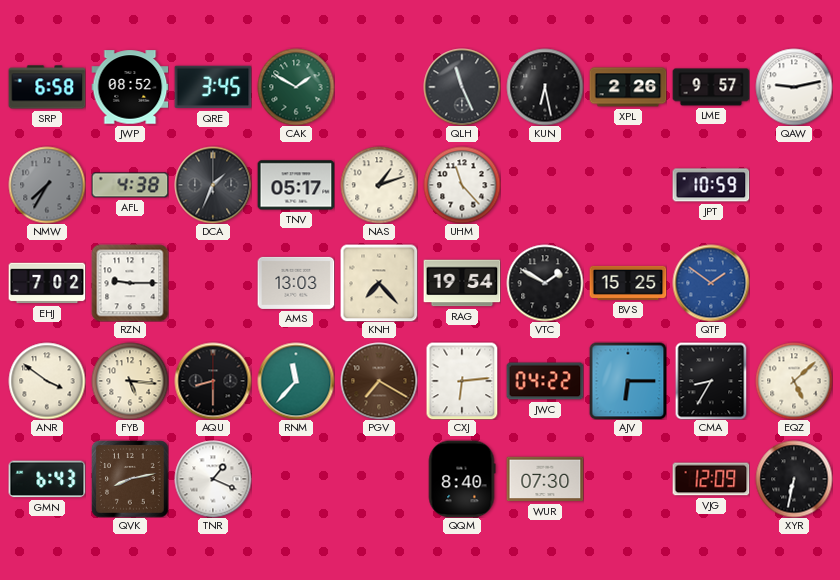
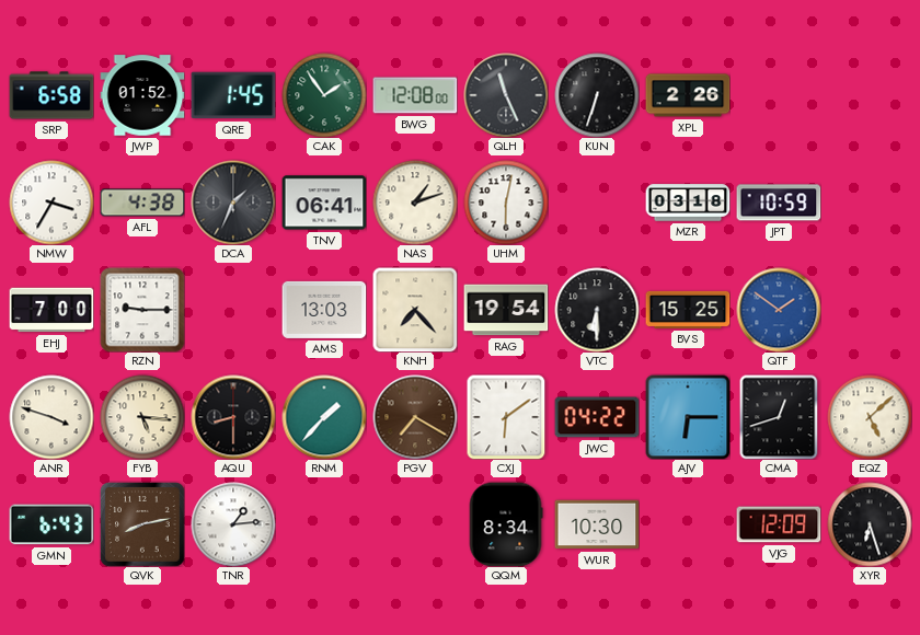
JWP: 08:52 -> 01:52 (142, 95)
QRE: 3:45 -> 1:45 (233, 95)
CAK: 1:50 -> 1:54 (324, 95)
BWG: none -> 12:08 (415, 95)
KUN: 6:28 -> 6:33 (597, 95)
LME: 9:57 -> none (711, 87)
QAW: 9:13 -> none (794, 87)
NMW: 7:35 -> 3:35 (51, 203)
NMW dial: grey -> white (51, 203)
TNV: 05:17 -> 06:41 (324, 203)
UHM: 11:23 -> 6:02 (506, 203)
MZR: none -> 03:18 (688, 203)
EHJ: 7:02 -> 7:00 (51, 310)
VTC: 1:50 -> 6:30 (597, 310)
ANR: 3:51 -> 3:48 (51, 417)
RNM: 11:37 -> 1:37 (324, 417)
CXJ: 6:14 -> 6:09 (506, 417)
CMA: 8:35 -> 12:42 (779, 417)
TNR: 1:19 -> 1:14 (233, 524)
QQM: 8:40 -> 8:34 (506, 524)
WUR: 07:30 -> 10:30 (597, 524)
XYR: 6:32 -> 6:27 (870, 524)
